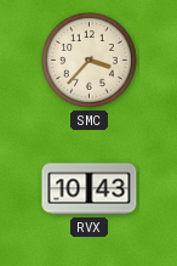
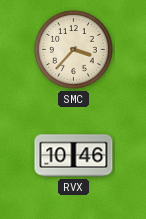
RVX: 10:43 -> 10:46 (74, 156)
